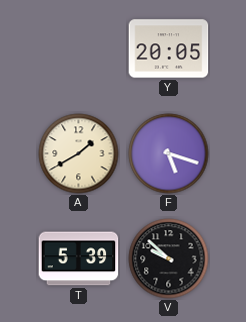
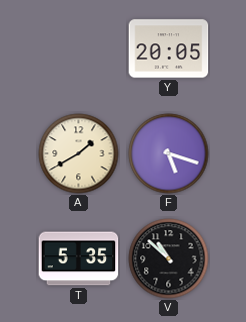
T: 5:39 -> 5:35 (79, 259)
V: 9:52 -> 10:52 (169, 259)
